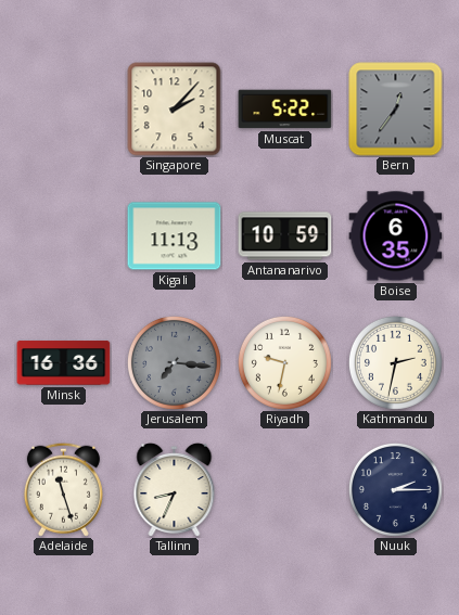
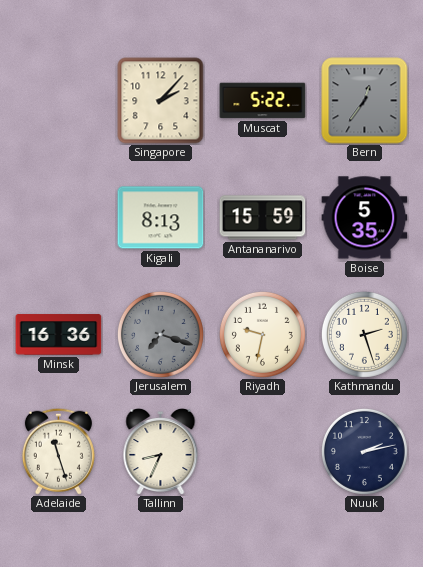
Kigali: 11:13 -> 8:13 (161, 218)
Antananarivo: 10:59 -> 15:59 (263, 218)
Boise: 6:35 -> 5:35 (365, 218)
Jerusalem: 7:16 -> 7:18 (160, 334)
Kathmandu: 2:32 -> 2:27 (364, 334)
Nuuk: 2:15 -> 2:13 (364, 451)
